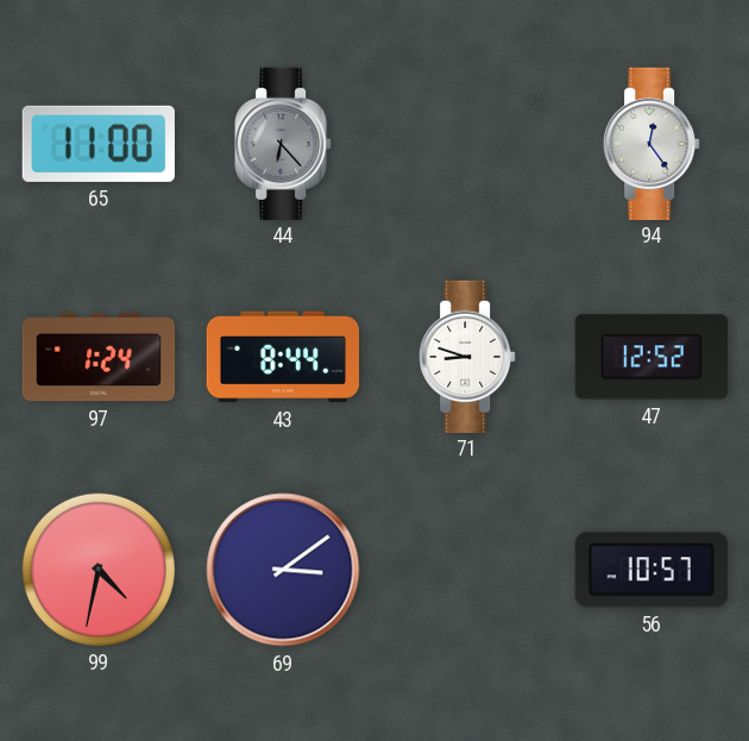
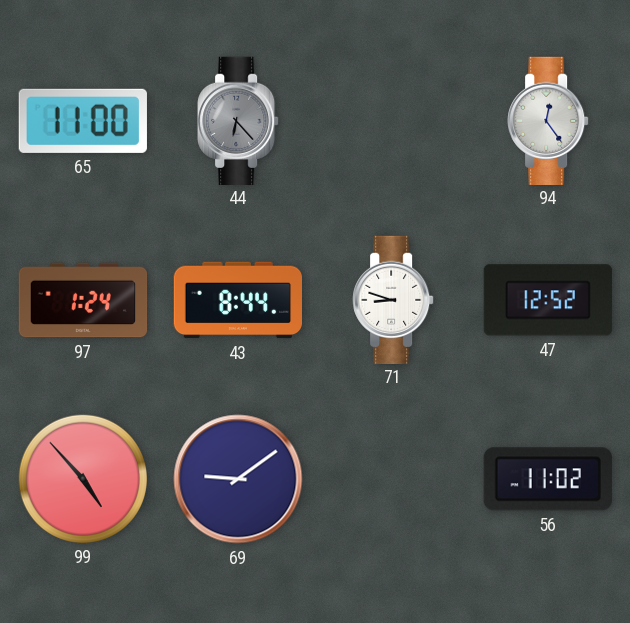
99: 4:32 -> 4:53 (82, 478)
69: 3:09 -> 9:09 (238, 479)
56: 10:57 -> 11:02 (548, 479)
